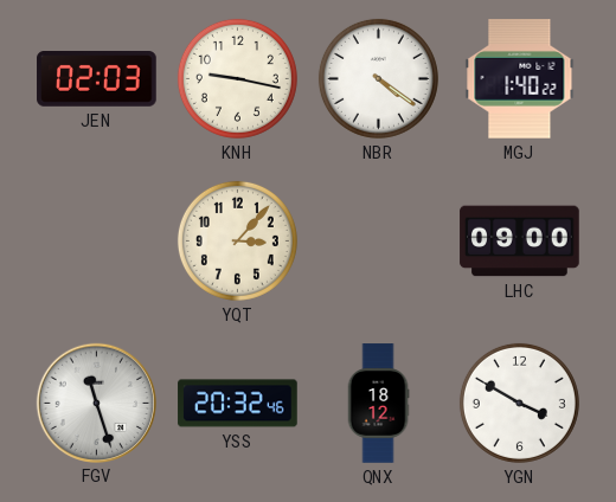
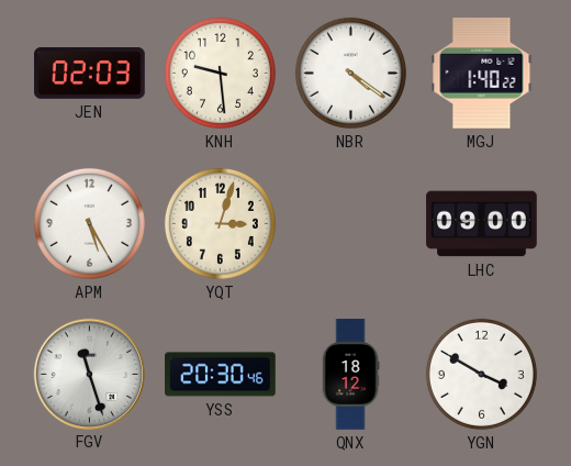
KNH: 9:17 -> 9:29 (220, 73)
APM: none -> 5:25 (89, 223)
YQT: 3:07 -> 3:03 (220, 223)
YSS: 20:32 -> 20:30 (221, 375)
